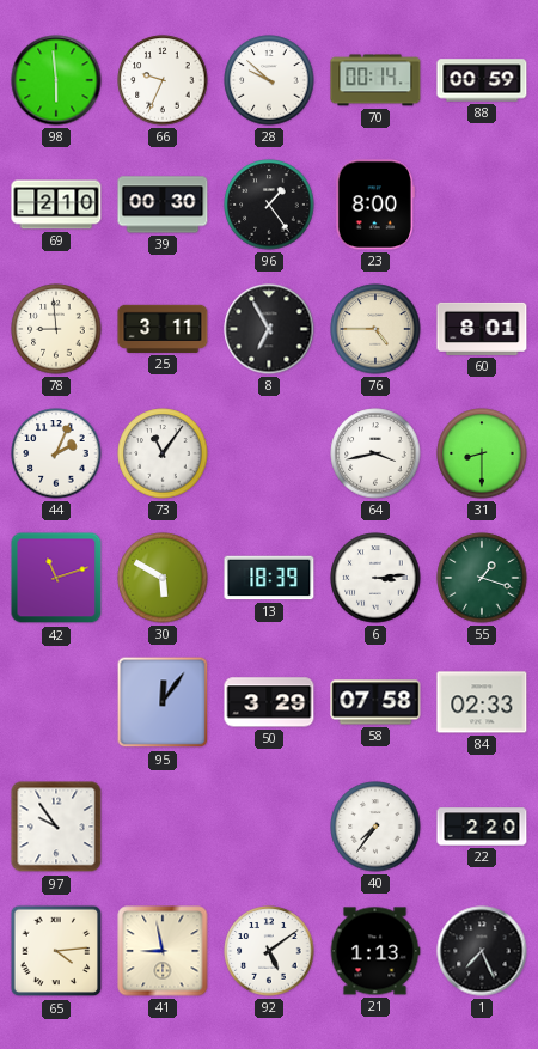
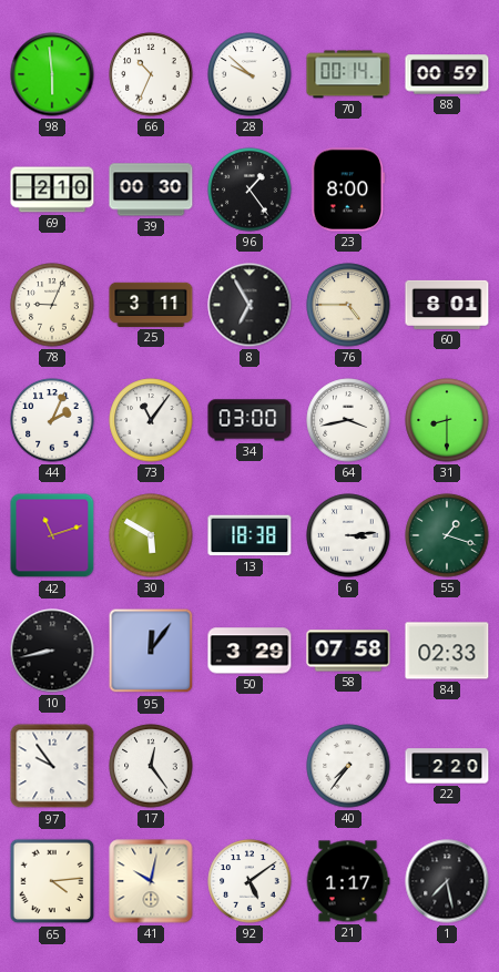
66: 9:34 -> 10:34 (151, 74)
78: 8:59 -> 9:04 (52, 305)
34: none -> 03:00 (249, 420)
13: 18:39 -> 18:38 (249, 535)
10: none -> 8:43 (52, 651)
17: none -> 12:24 (151, 766)
41: 8:58 -> 10:02 (151, 881)
21: 1:13 -> 1:17 (348, 881)
1: 7:26 -> 7:28 (447, 881)
